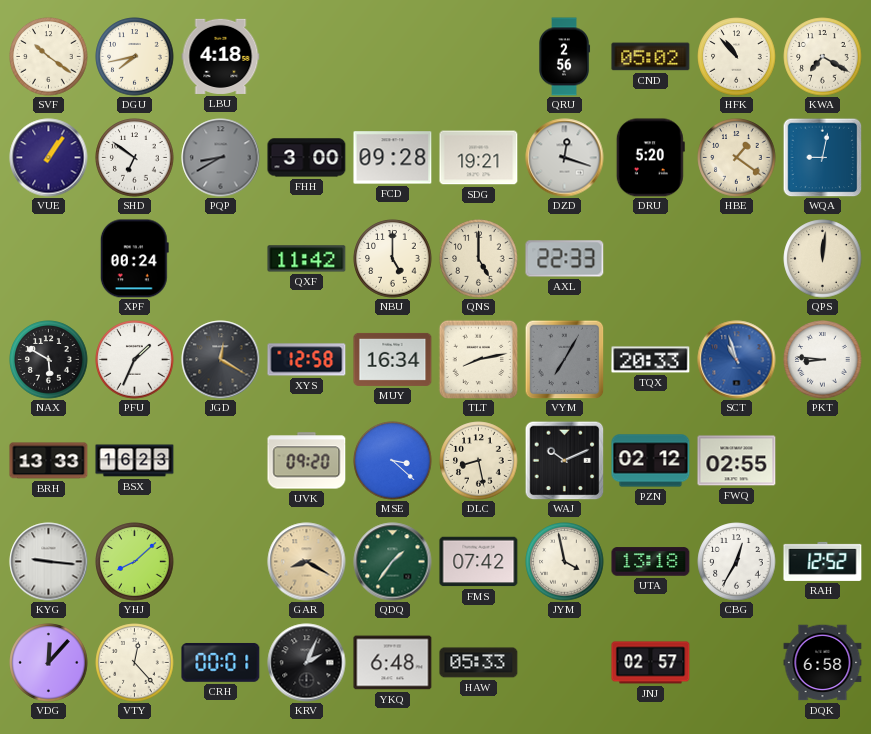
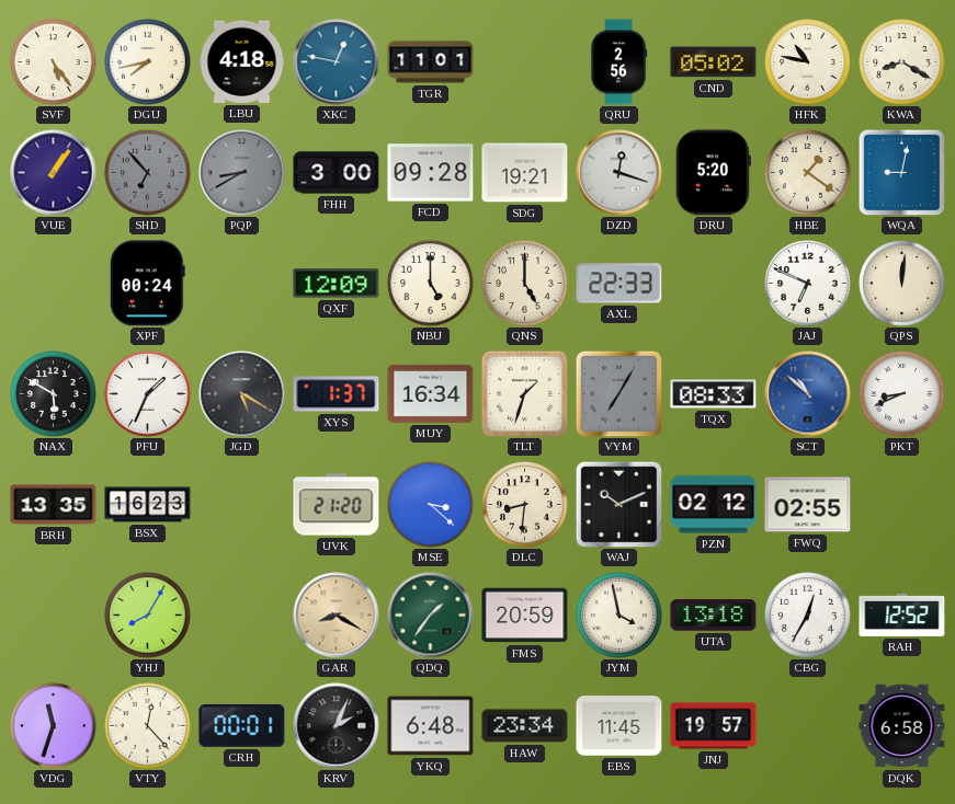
SVF: 10:21 -> 5:24 (54, 62)
XKC: none -> 12:47 (337, 62)
TGR: none -> 11:01 (431, 62)
HFK: 10:53 -> 10:47 (808, 62)
KWA: 7:20 -> 8:20 (902, 62)
SHD: 6:51 -> 6:53 (148, 173)
SHD dial: white -> grey (148, 173)
QXF: 11:42 -> 12:09 (337, 284)
JAJ: none -> 6:49 (808, 284)
JGD: 12:20 -> 5:20 (242, 394)
XYS: 12:58 -> 1:37 (337, 394)
TLT: 8:13 -> 1:33 (524, 393)
TQX: 20:33 -> 08:33 (714, 394)
SCT: 10:57 -> 10:52 (808, 394)
PKT: 8:46 -> 8:41 (902, 394)
BRH: 13:33 -> 13:35 (54, 505)
UVK: 09:20 -> 21:20 (337, 505)
DLC: 8:28 -> 8:31 (525, 505)
KYG: 9:16 -> none (49, 562)
YHJ: 8:08 -> 8:05 (148, 616)
FMS: 07:42 -> 20:59 (525, 616)
VDG: 12:07 -> 11:33 (54, 726)
HAW: 05:33 -> 23:34 (525, 726)
EBS: none -> 11:45 (619, 726)
JNJ: 02:57 -> 19:57 (714, 726)
